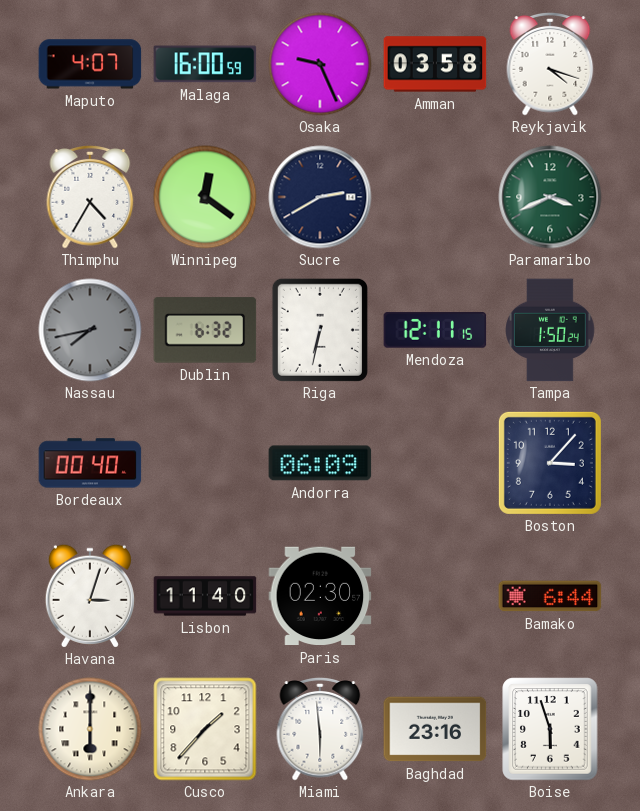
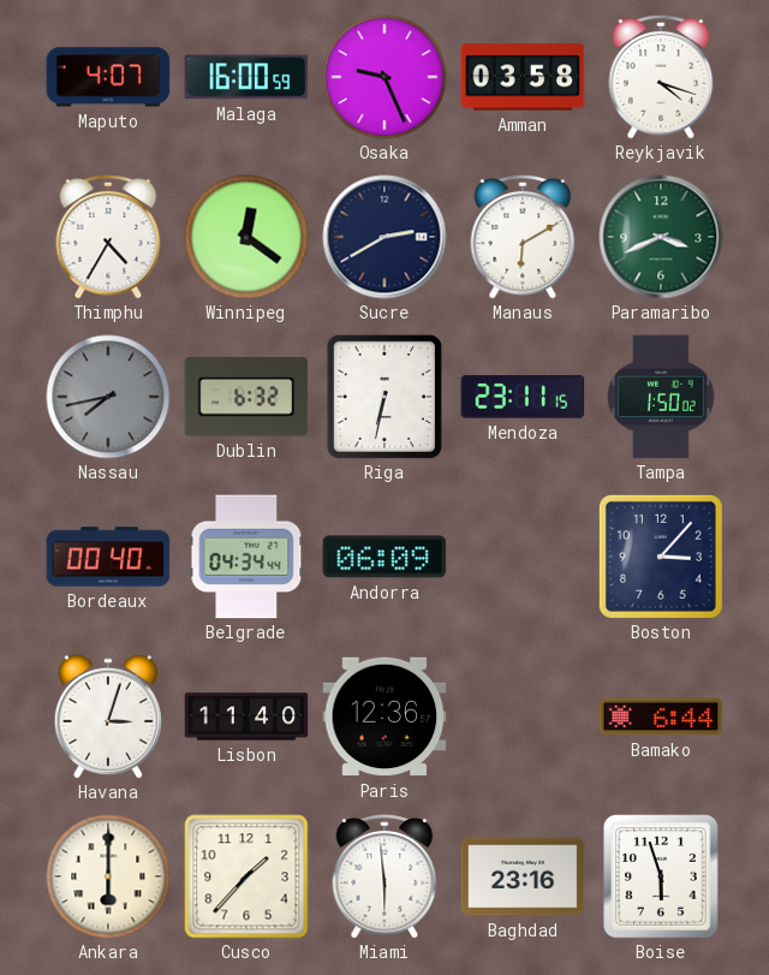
Manaus: none -> 6:10 (523, 238)
Mendoza: 12:11 -> 23:11 (523, 397)
Tampa: 1:50:24 -> 1:50:02 (662, 397)
Belgrade: none -> 04:34 (246, 557)
Paris: 02:30 -> 12:36 (384, 717)
